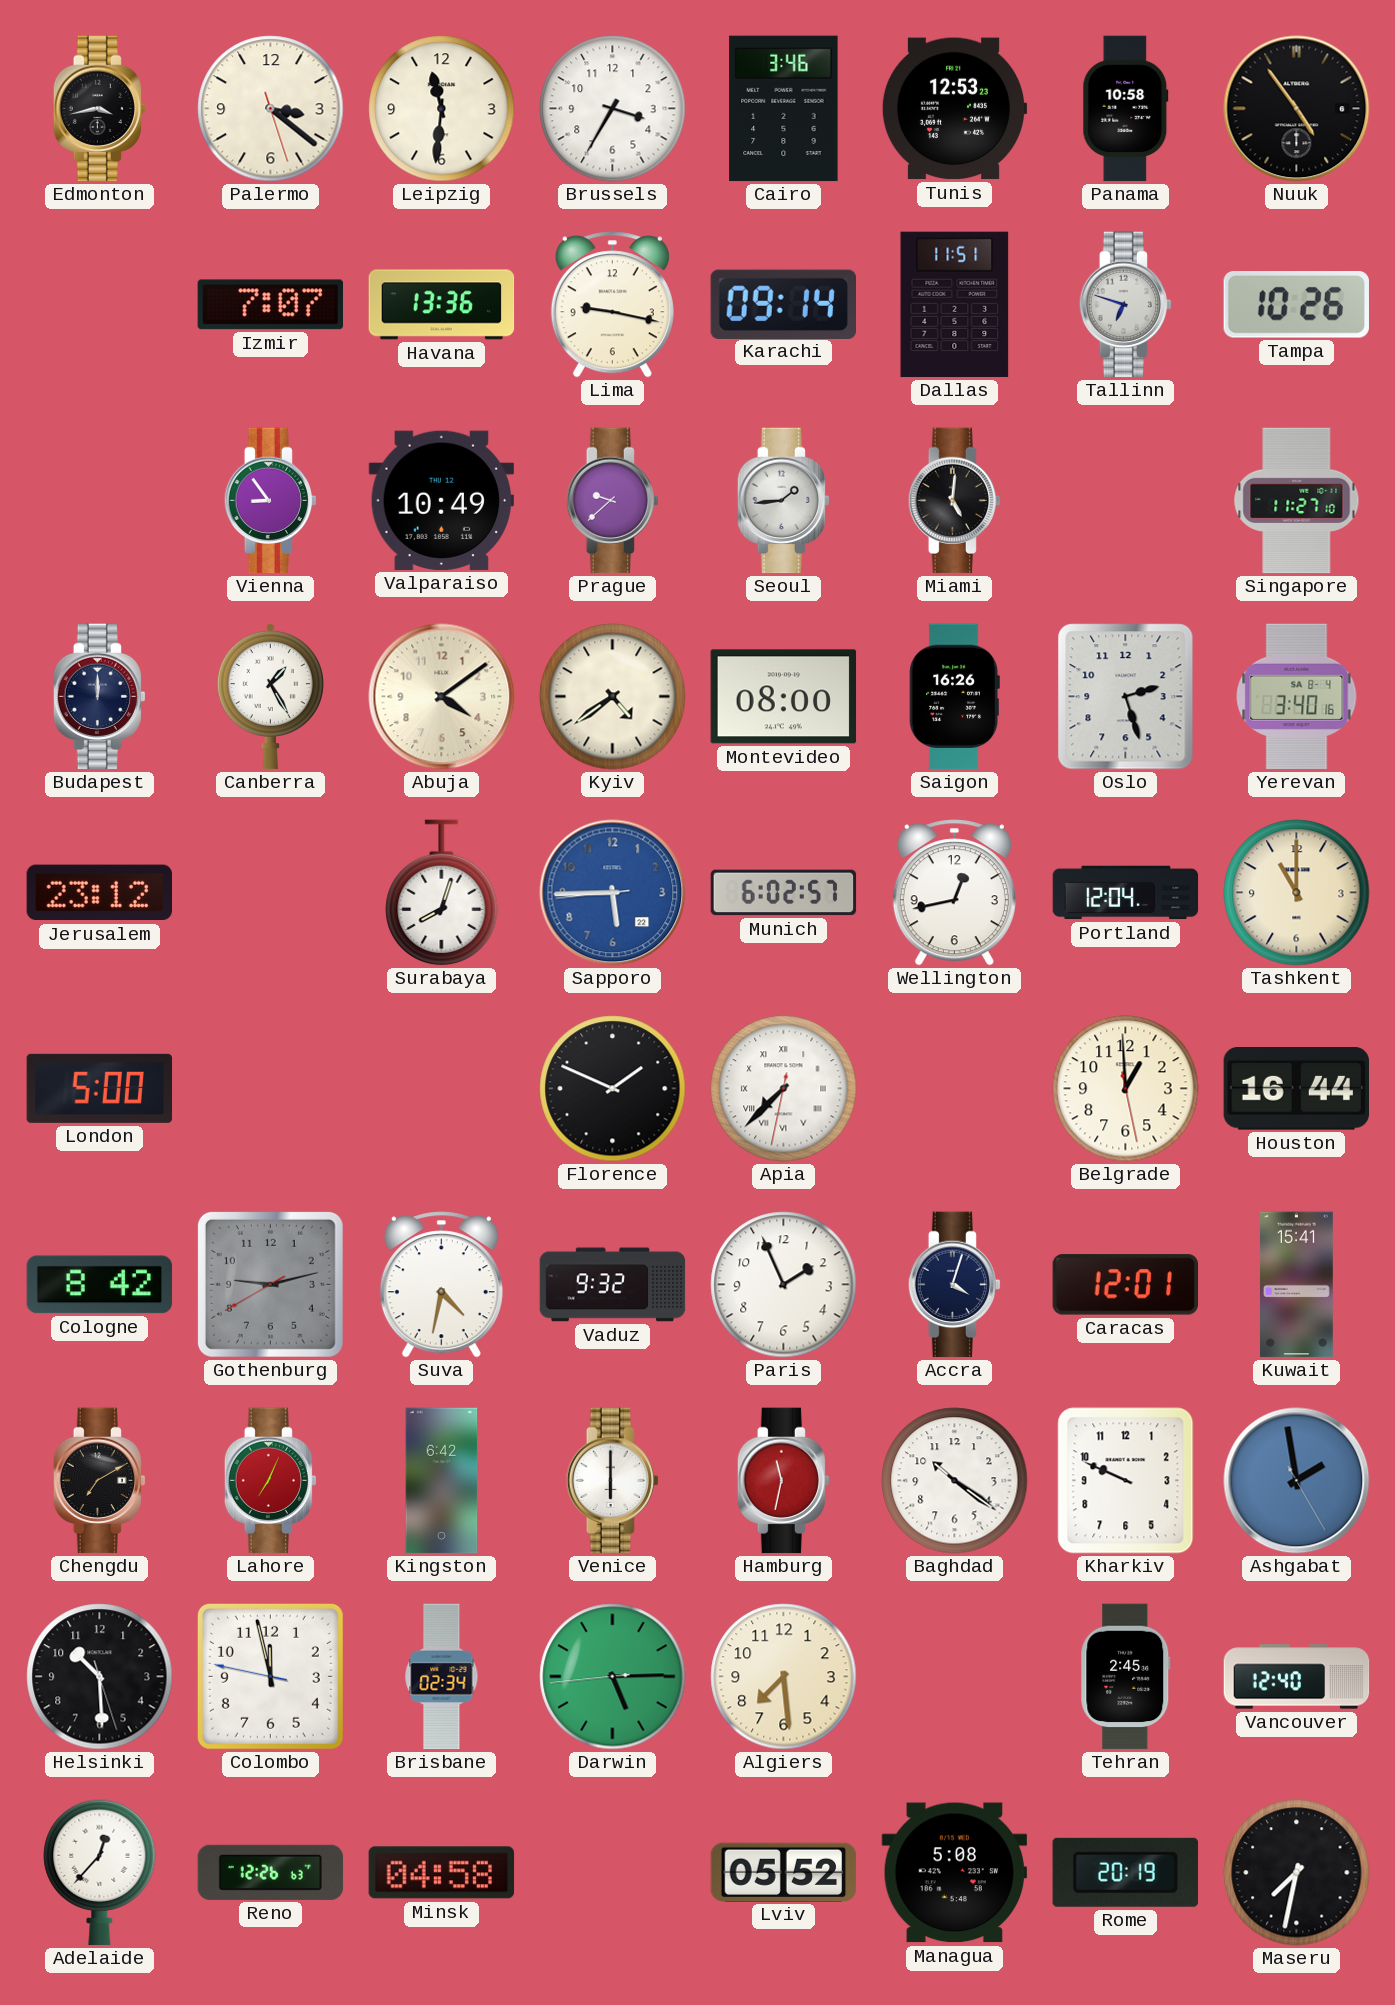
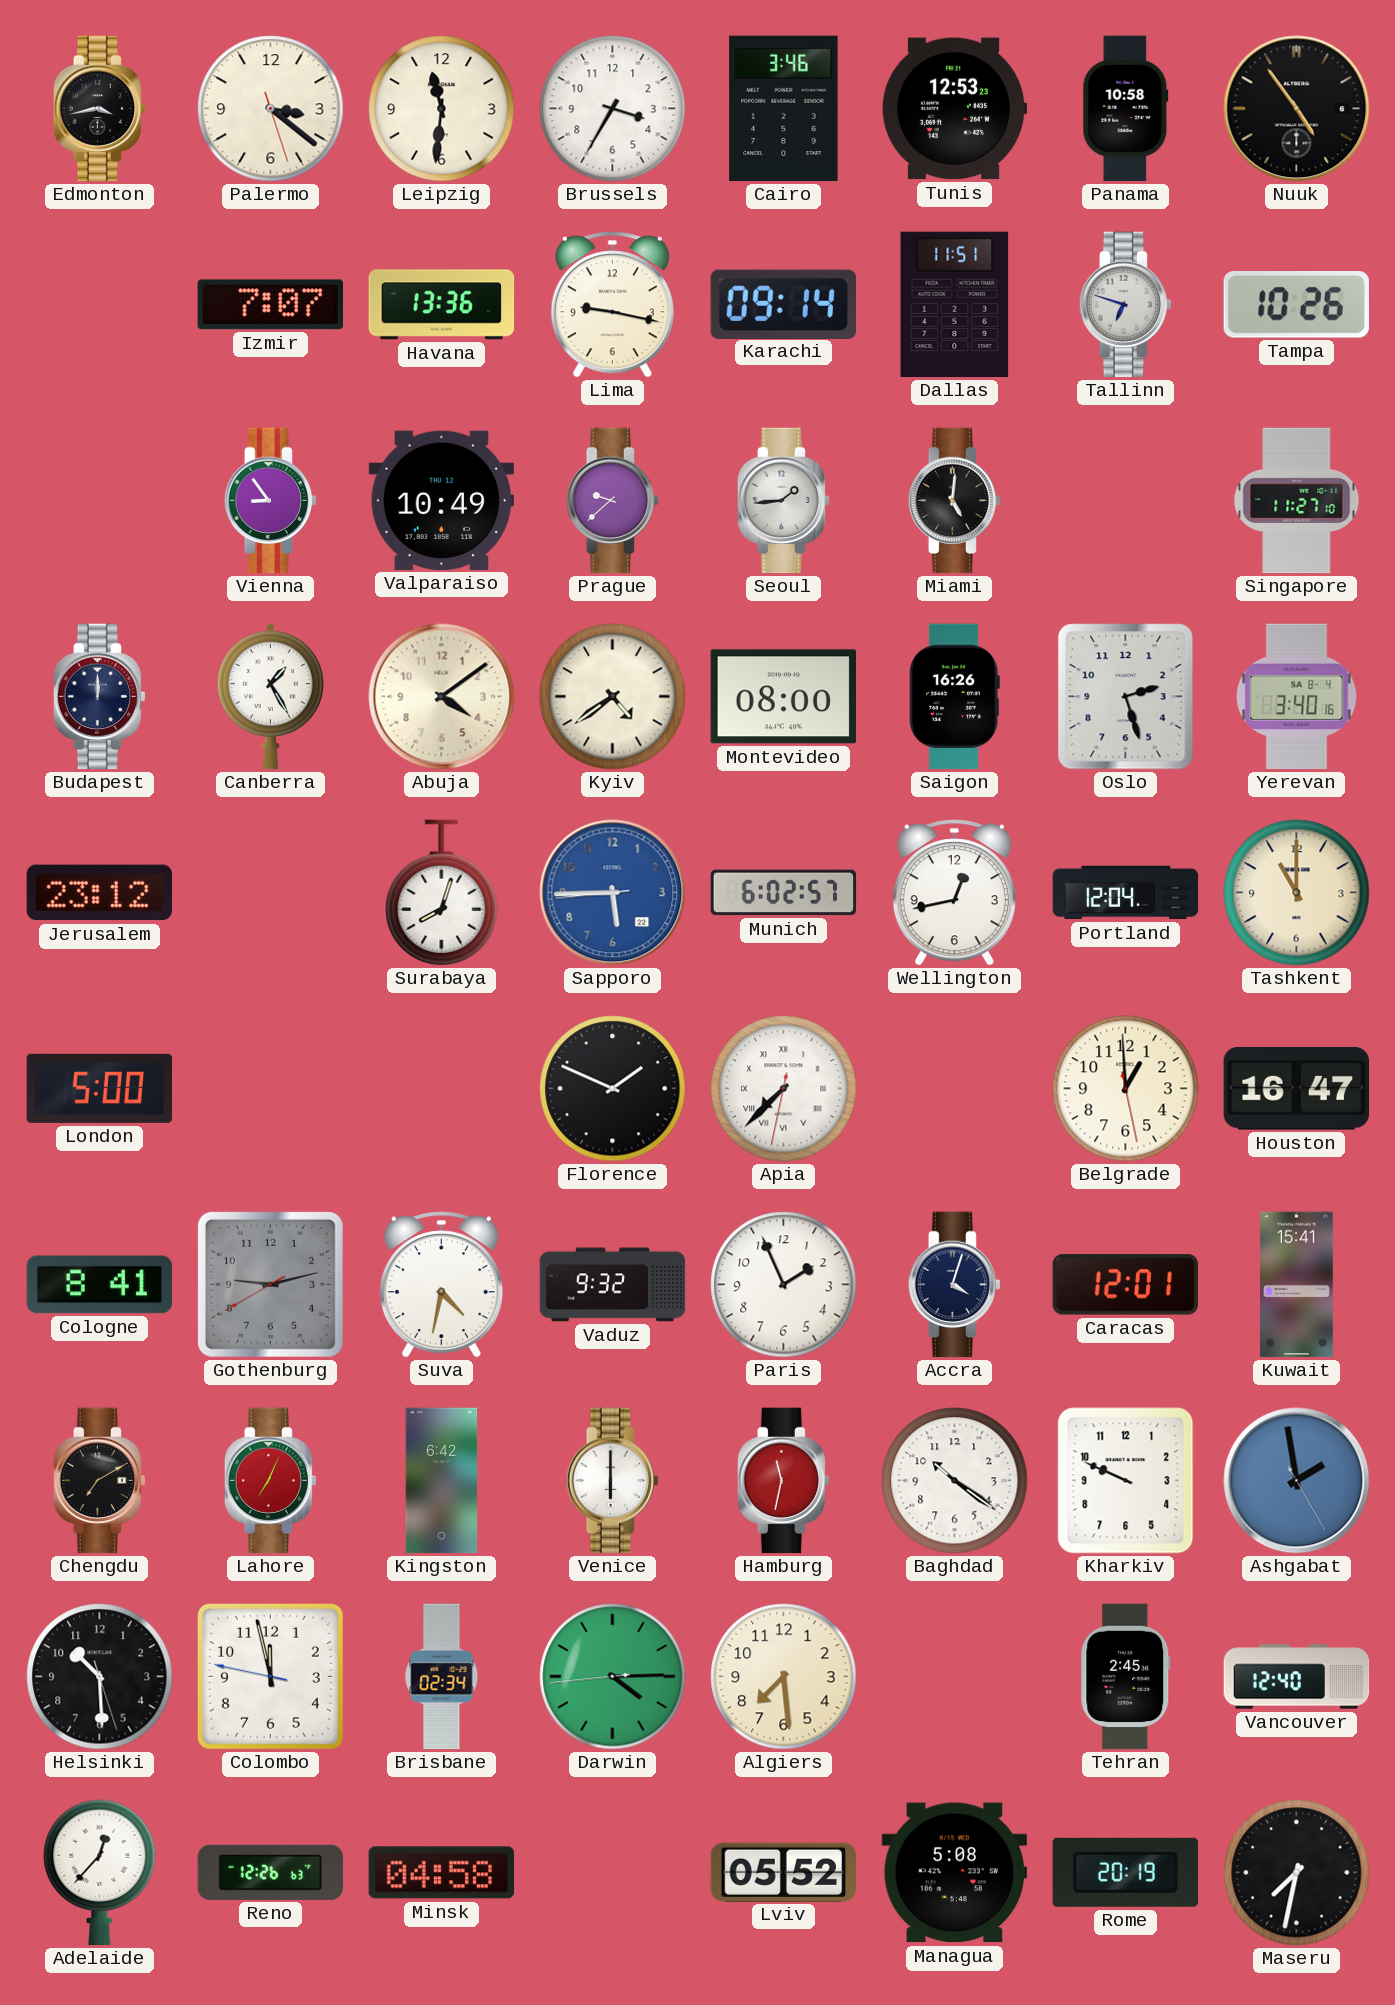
Houston: 16:44 -> 16:47 (1296, 1089)
Cologne: 8:42 -> 8:41 (100, 1285)
Darwin: 5:14 -> 4:14 (613, 1677)
